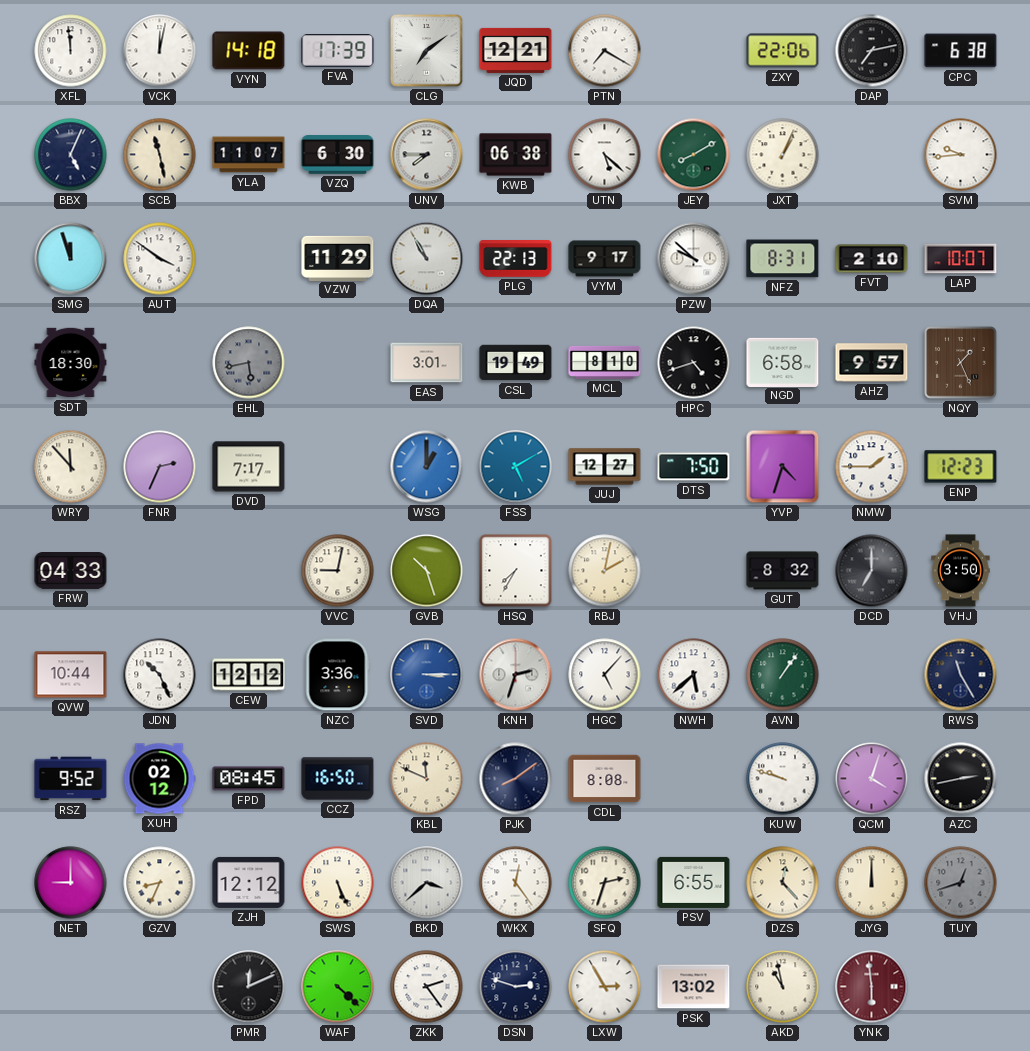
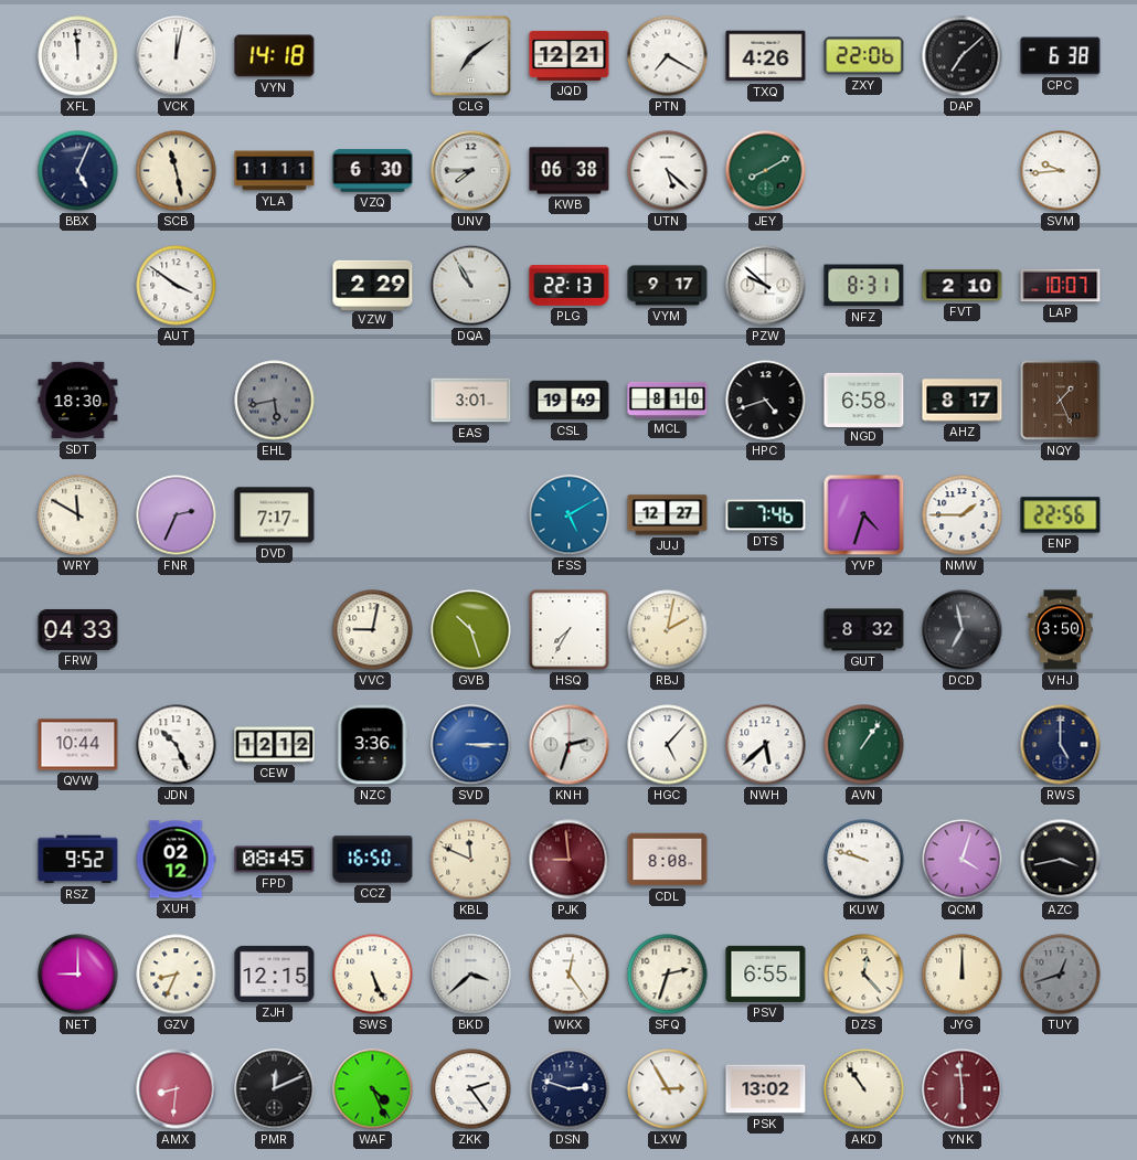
FVA: 17:39 -> none (338, 51)
TXQ: none -> 4:26 (766, 56)
DAP: 7:13 -> 7:08 (963, 56)
YLA: 11:07 -> 11:11 (275, 171)
JXT: 1:04 -> none (783, 155)
SMG: 11:57 -> none (71, 259)
VZW: 11:29 -> 2:29 (373, 285)
AHZ: 9:57 -> 8:17 (963, 401)
WRY: 11:53 -> 11:50 (78, 515)
WSG: 1:00 -> none (427, 467)
DTS: 7:50 -> 7:46 (766, 515)
ENP: 12:23 -> 22:56 (1061, 515)
DCD: 7:00 -> 6:58 (963, 630)
RWS: 11:25 -> 5:00 (1061, 745)
PJK: 8:09 -> 8:59 (570, 860)
PJK dial: navy -> burgundy (570, 860)
AZC: 2:43 -> 3:43 (1061, 860)
ZJH: 12:12 -> 12:15 (275, 973)
AMX: none -> 8:31 (177, 1089)
WAF: 4:22 -> 4:26 (373, 1089)
AKD: 10:58 -> 10:54 (864, 1089)
